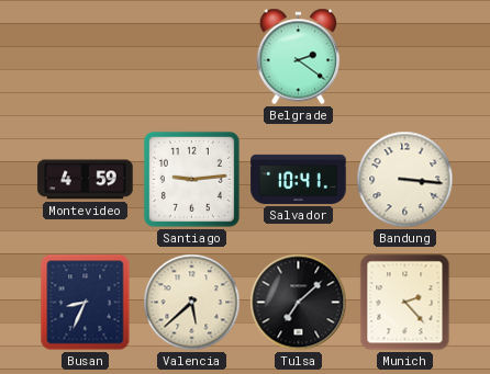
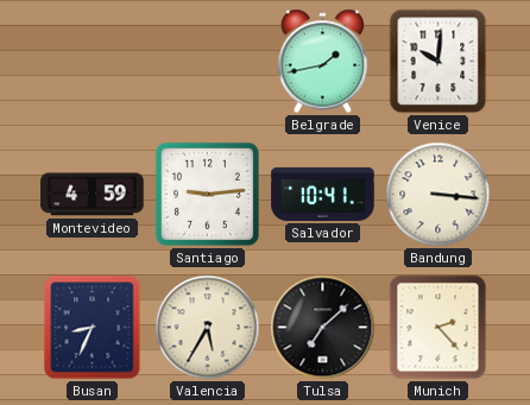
Belgrade: 2:21 -> 1:43 (323, 62)
Venice: none -> 10:01 (438, 62)
Valencia: 5:38 -> 5:35 (208, 328)
